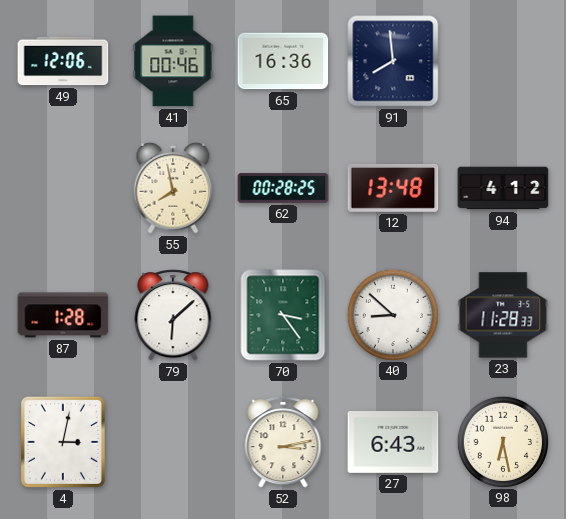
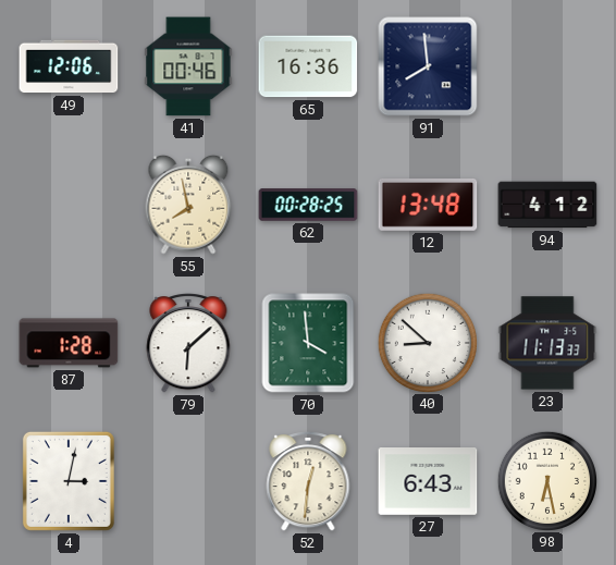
70: 3:24 -> 3:59 (308, 343)
23: 11:28 -> 11:13 (547, 343)
52: 3:13 -> 12:31 (308, 482)
